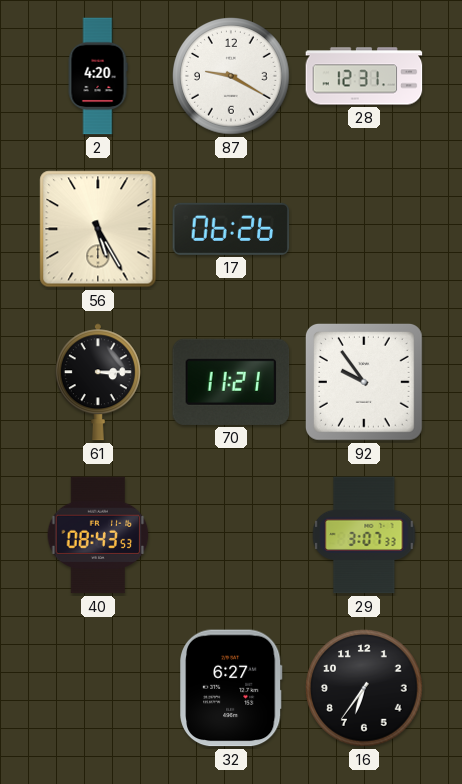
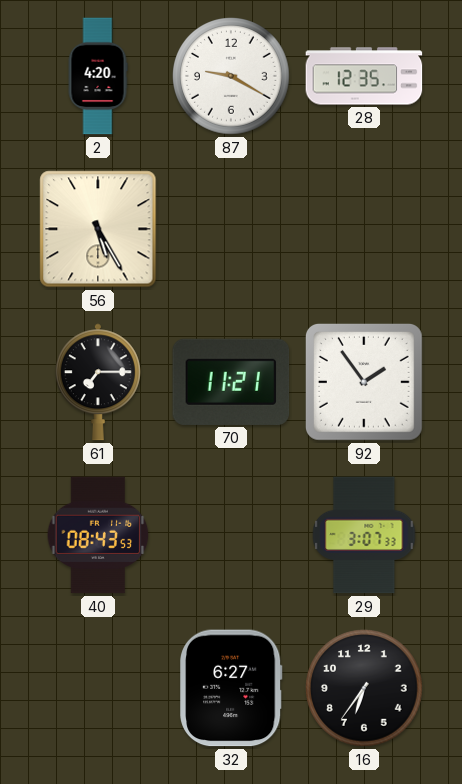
28: 12:31 -> 12:35 (364, 76)
17: 06:26 -> none (231, 229)
61: 3:15 -> 7:15 (98, 382)
92: 9:54 -> 1:54 (364, 382)
